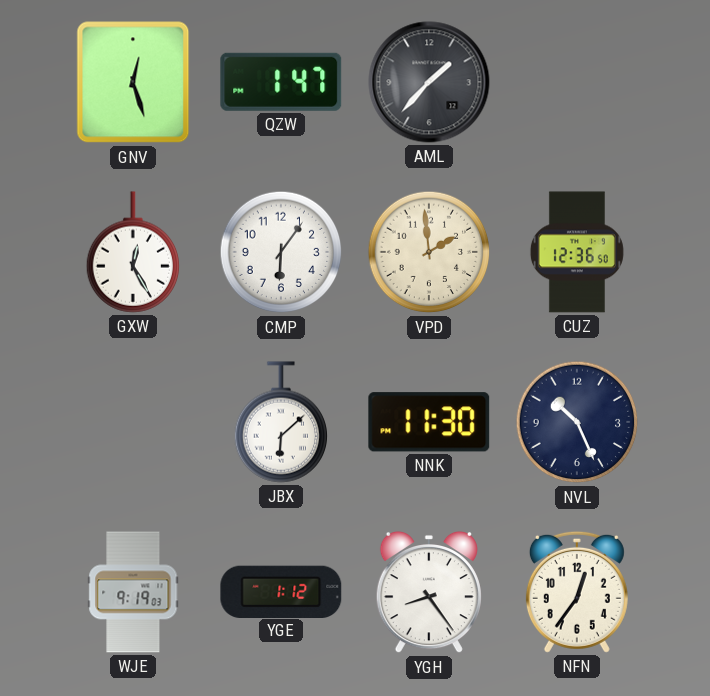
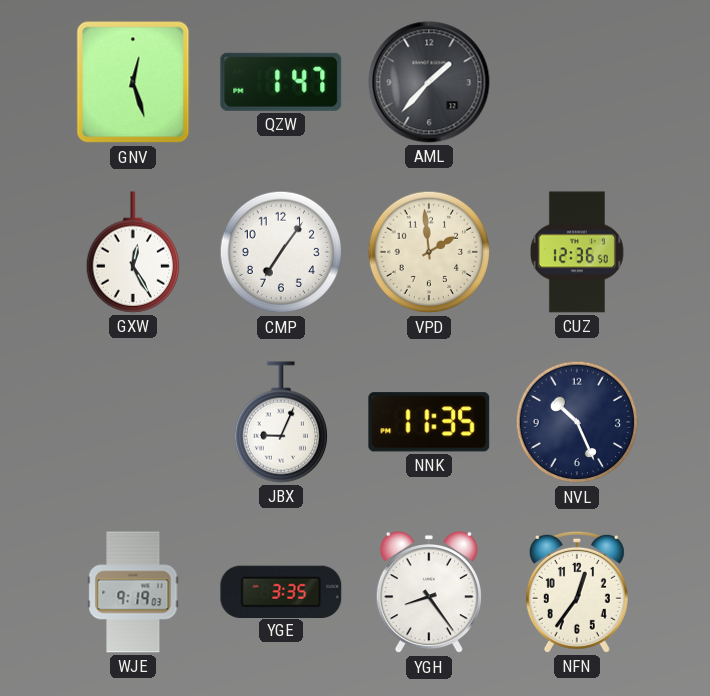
CMP: 6:06 -> 7:06 (281, 252)
JBX: 6:08 -> 9:04 (280, 422)
NNK: 11:30 -> 11:35 (429, 422)
YGE: 1:12 -> 3:35 (281, 591)
